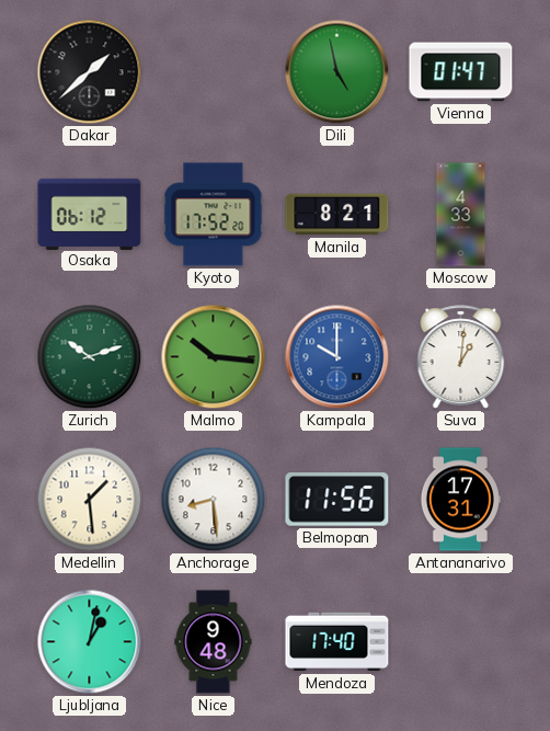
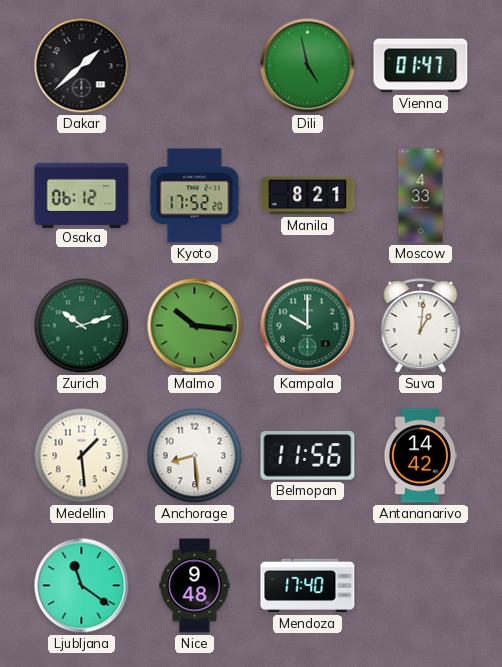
Kampala dial: blue -> green (308, 326)
Antananarivo: 17:31 -> 14:42 (420, 456)
Ljubljana: 1:02 -> 11:21 (82, 586)
